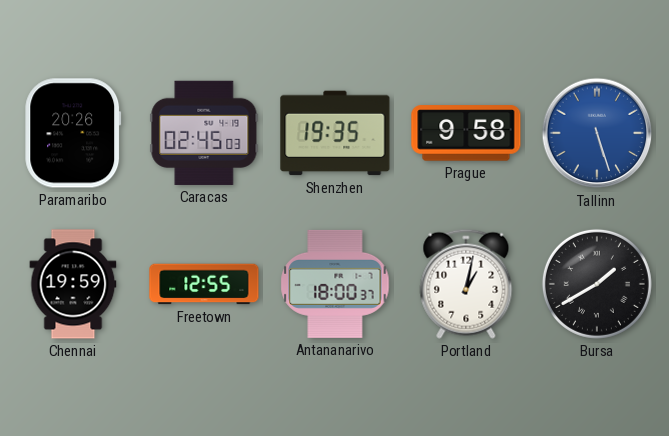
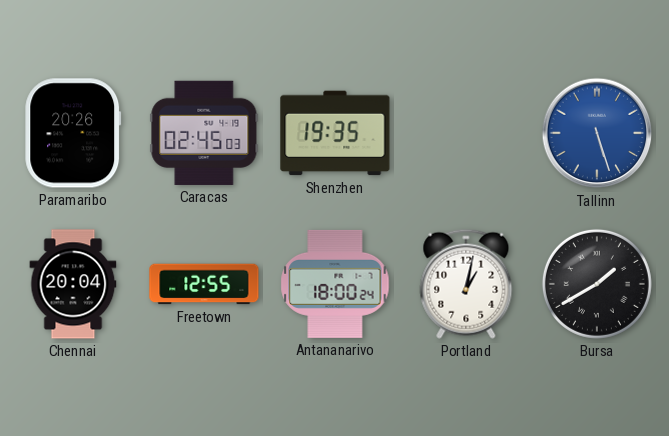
Prague: 9:58 -> none (466, 133)
Chennai: 19:59 -> 20:04 (73, 284)
Antananarivo: 18:00:37 -> 18:00:24 (335, 284)
